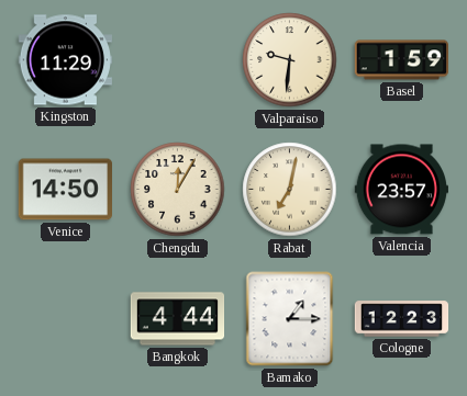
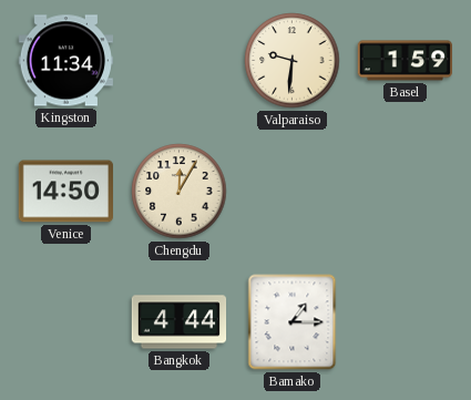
Kingston: 11:29 -> 11:34 (65, 61)
Rabat: 7:02 -> none (290, 190)
Valencia: 23:57 -> none (401, 190)
Cologne: 12:23 -> none (402, 319)
